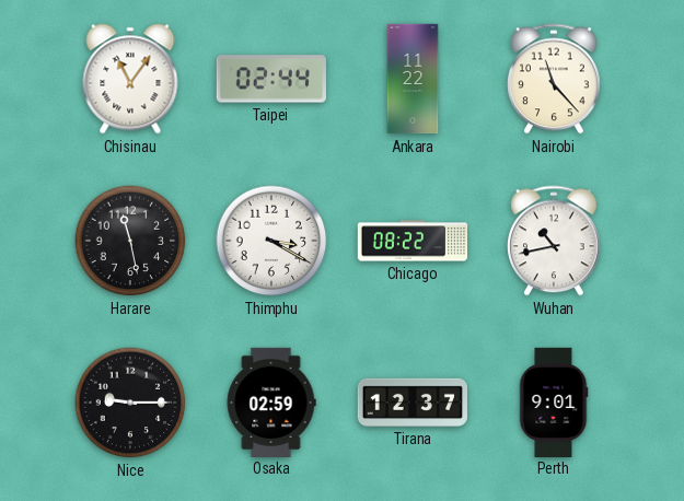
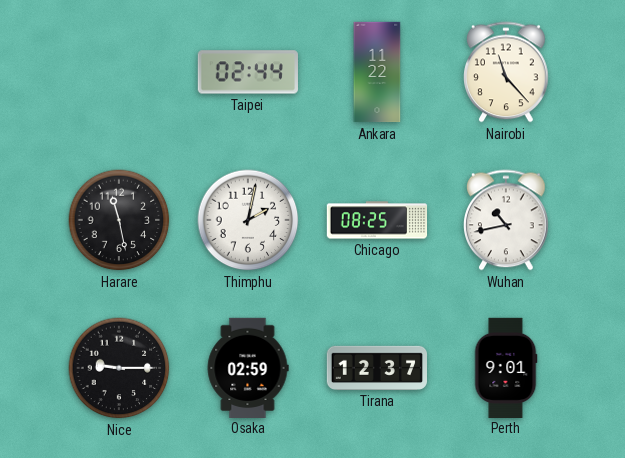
Chisinau: 11:06 -> none (130, 79)
Thimphu: 3:20 -> 2:02 (248, 220)
Chicago: 08:22 -> 08:25 (377, 220)
